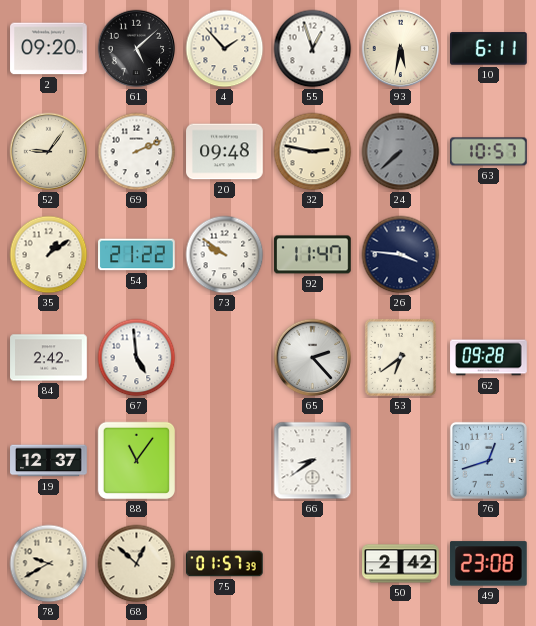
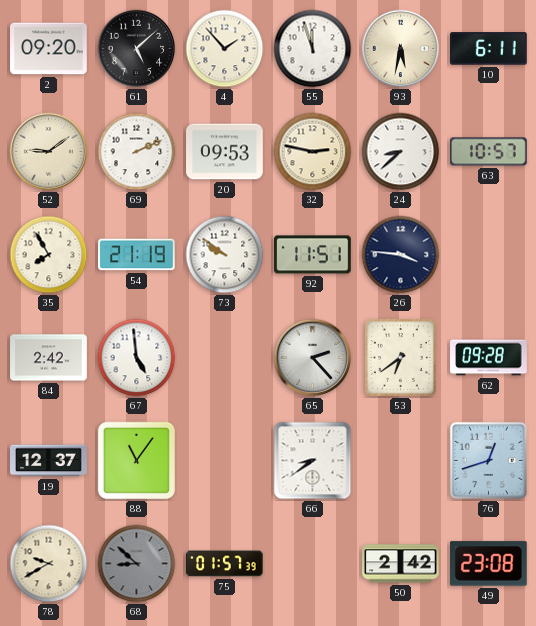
55: 12:57 -> 11:57 (313, 49)
52: 9:06 -> 9:09 (49, 152)
20: 09:48 -> 09:53 (225, 152)
24: 7:38 -> 8:38 (401, 152)
24 dial: grey -> white (401, 152)
35: 1:09 -> 7:55 (49, 255)
54: 21:22 -> 21:19 (137, 255)
92: 11:47 -> 11:51 (313, 255)
68: 12:52 -> 8:52 (137, 564)
68 dial: cream -> grey (137, 564)
